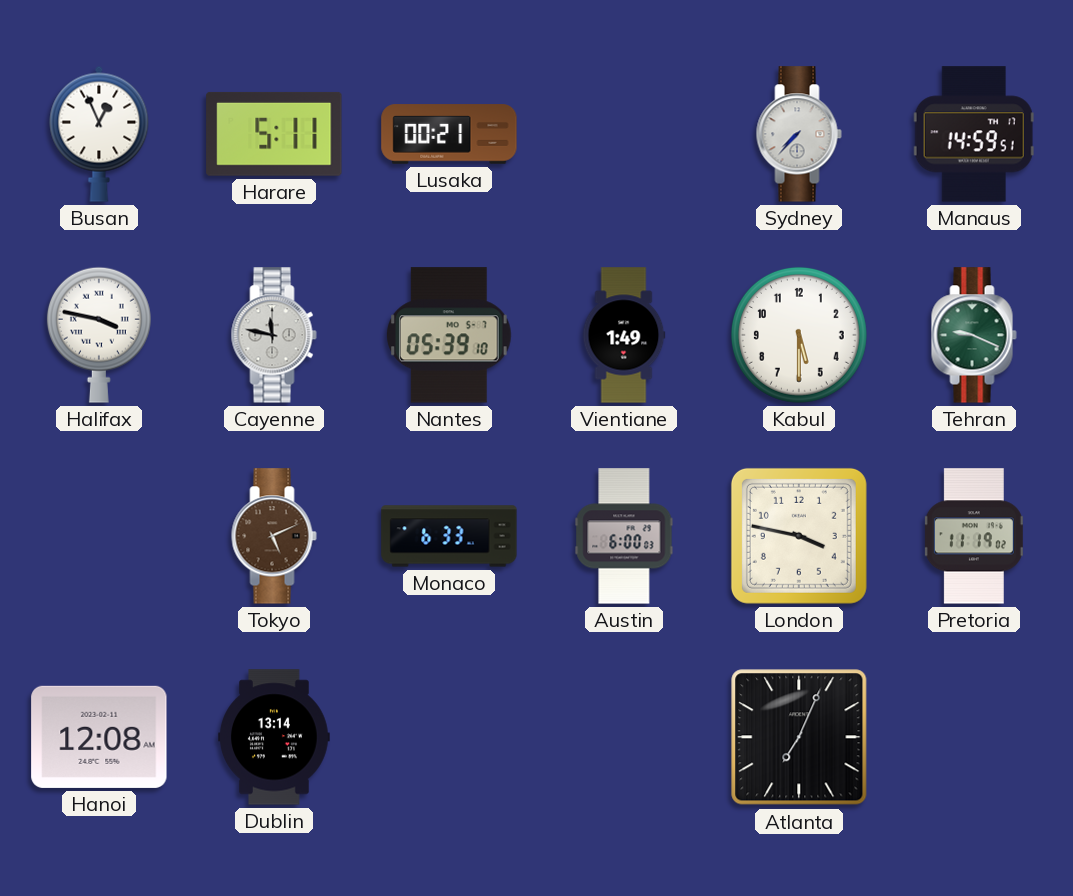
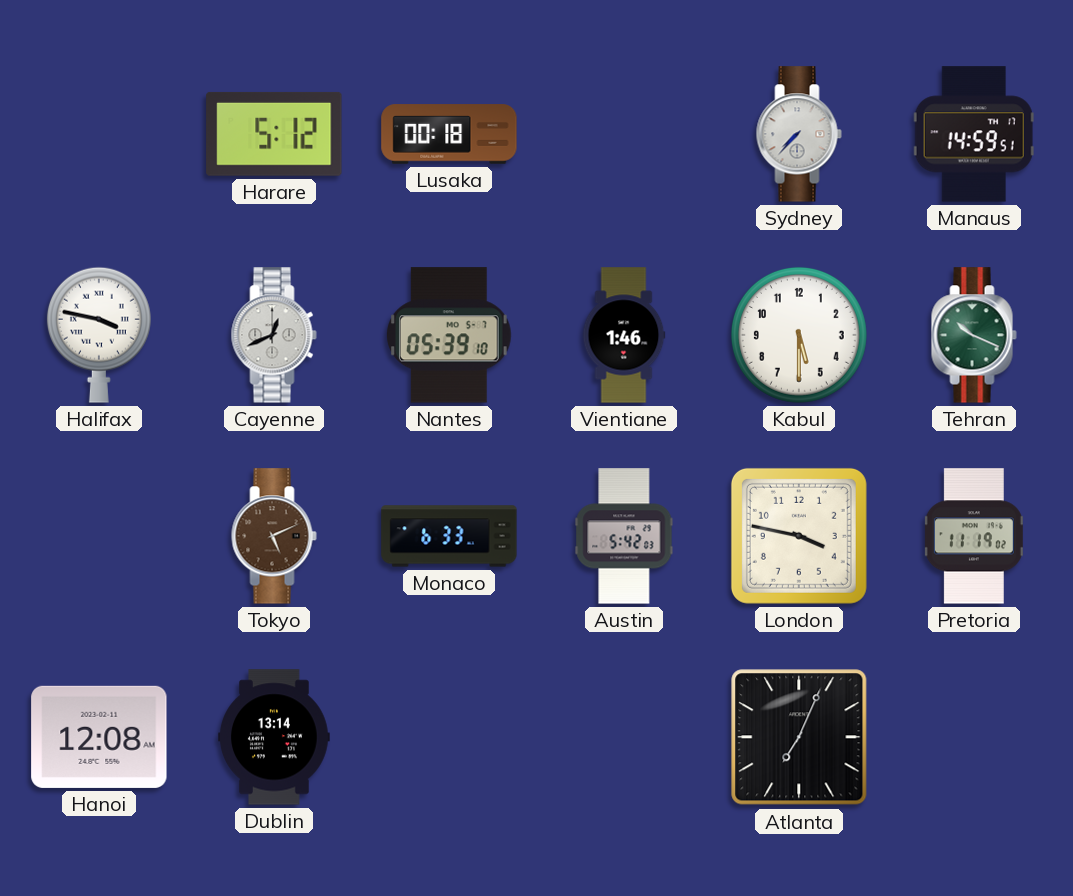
Busan: 12:56 -> none (99, 134)
Harare: 5:11 -> 5:12 (274, 134)
Lusaka: 00:21 -> 00:18 (449, 134)
Cayenne: 11:47 -> 12:41 (274, 335)
Vientiane: 1:49 -> 1:46 (624, 335)
Tehran: 9:19 -> 10:19 (974, 335)
Austin: 6:00 -> 5:42 (624, 536)
